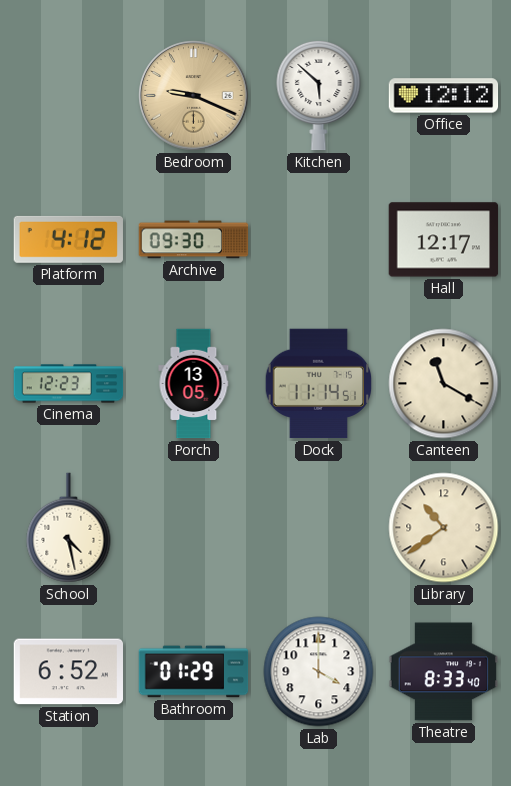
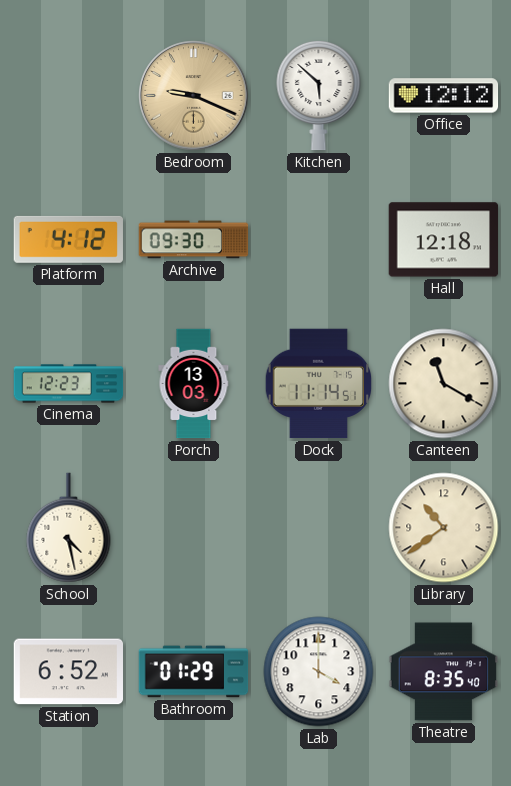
Hall: 12:17 -> 12:18 (444, 240)
Porch: 13:05 -> 13:03 (194, 384)
Theatre: 8:33 -> 8:35 (444, 672)
